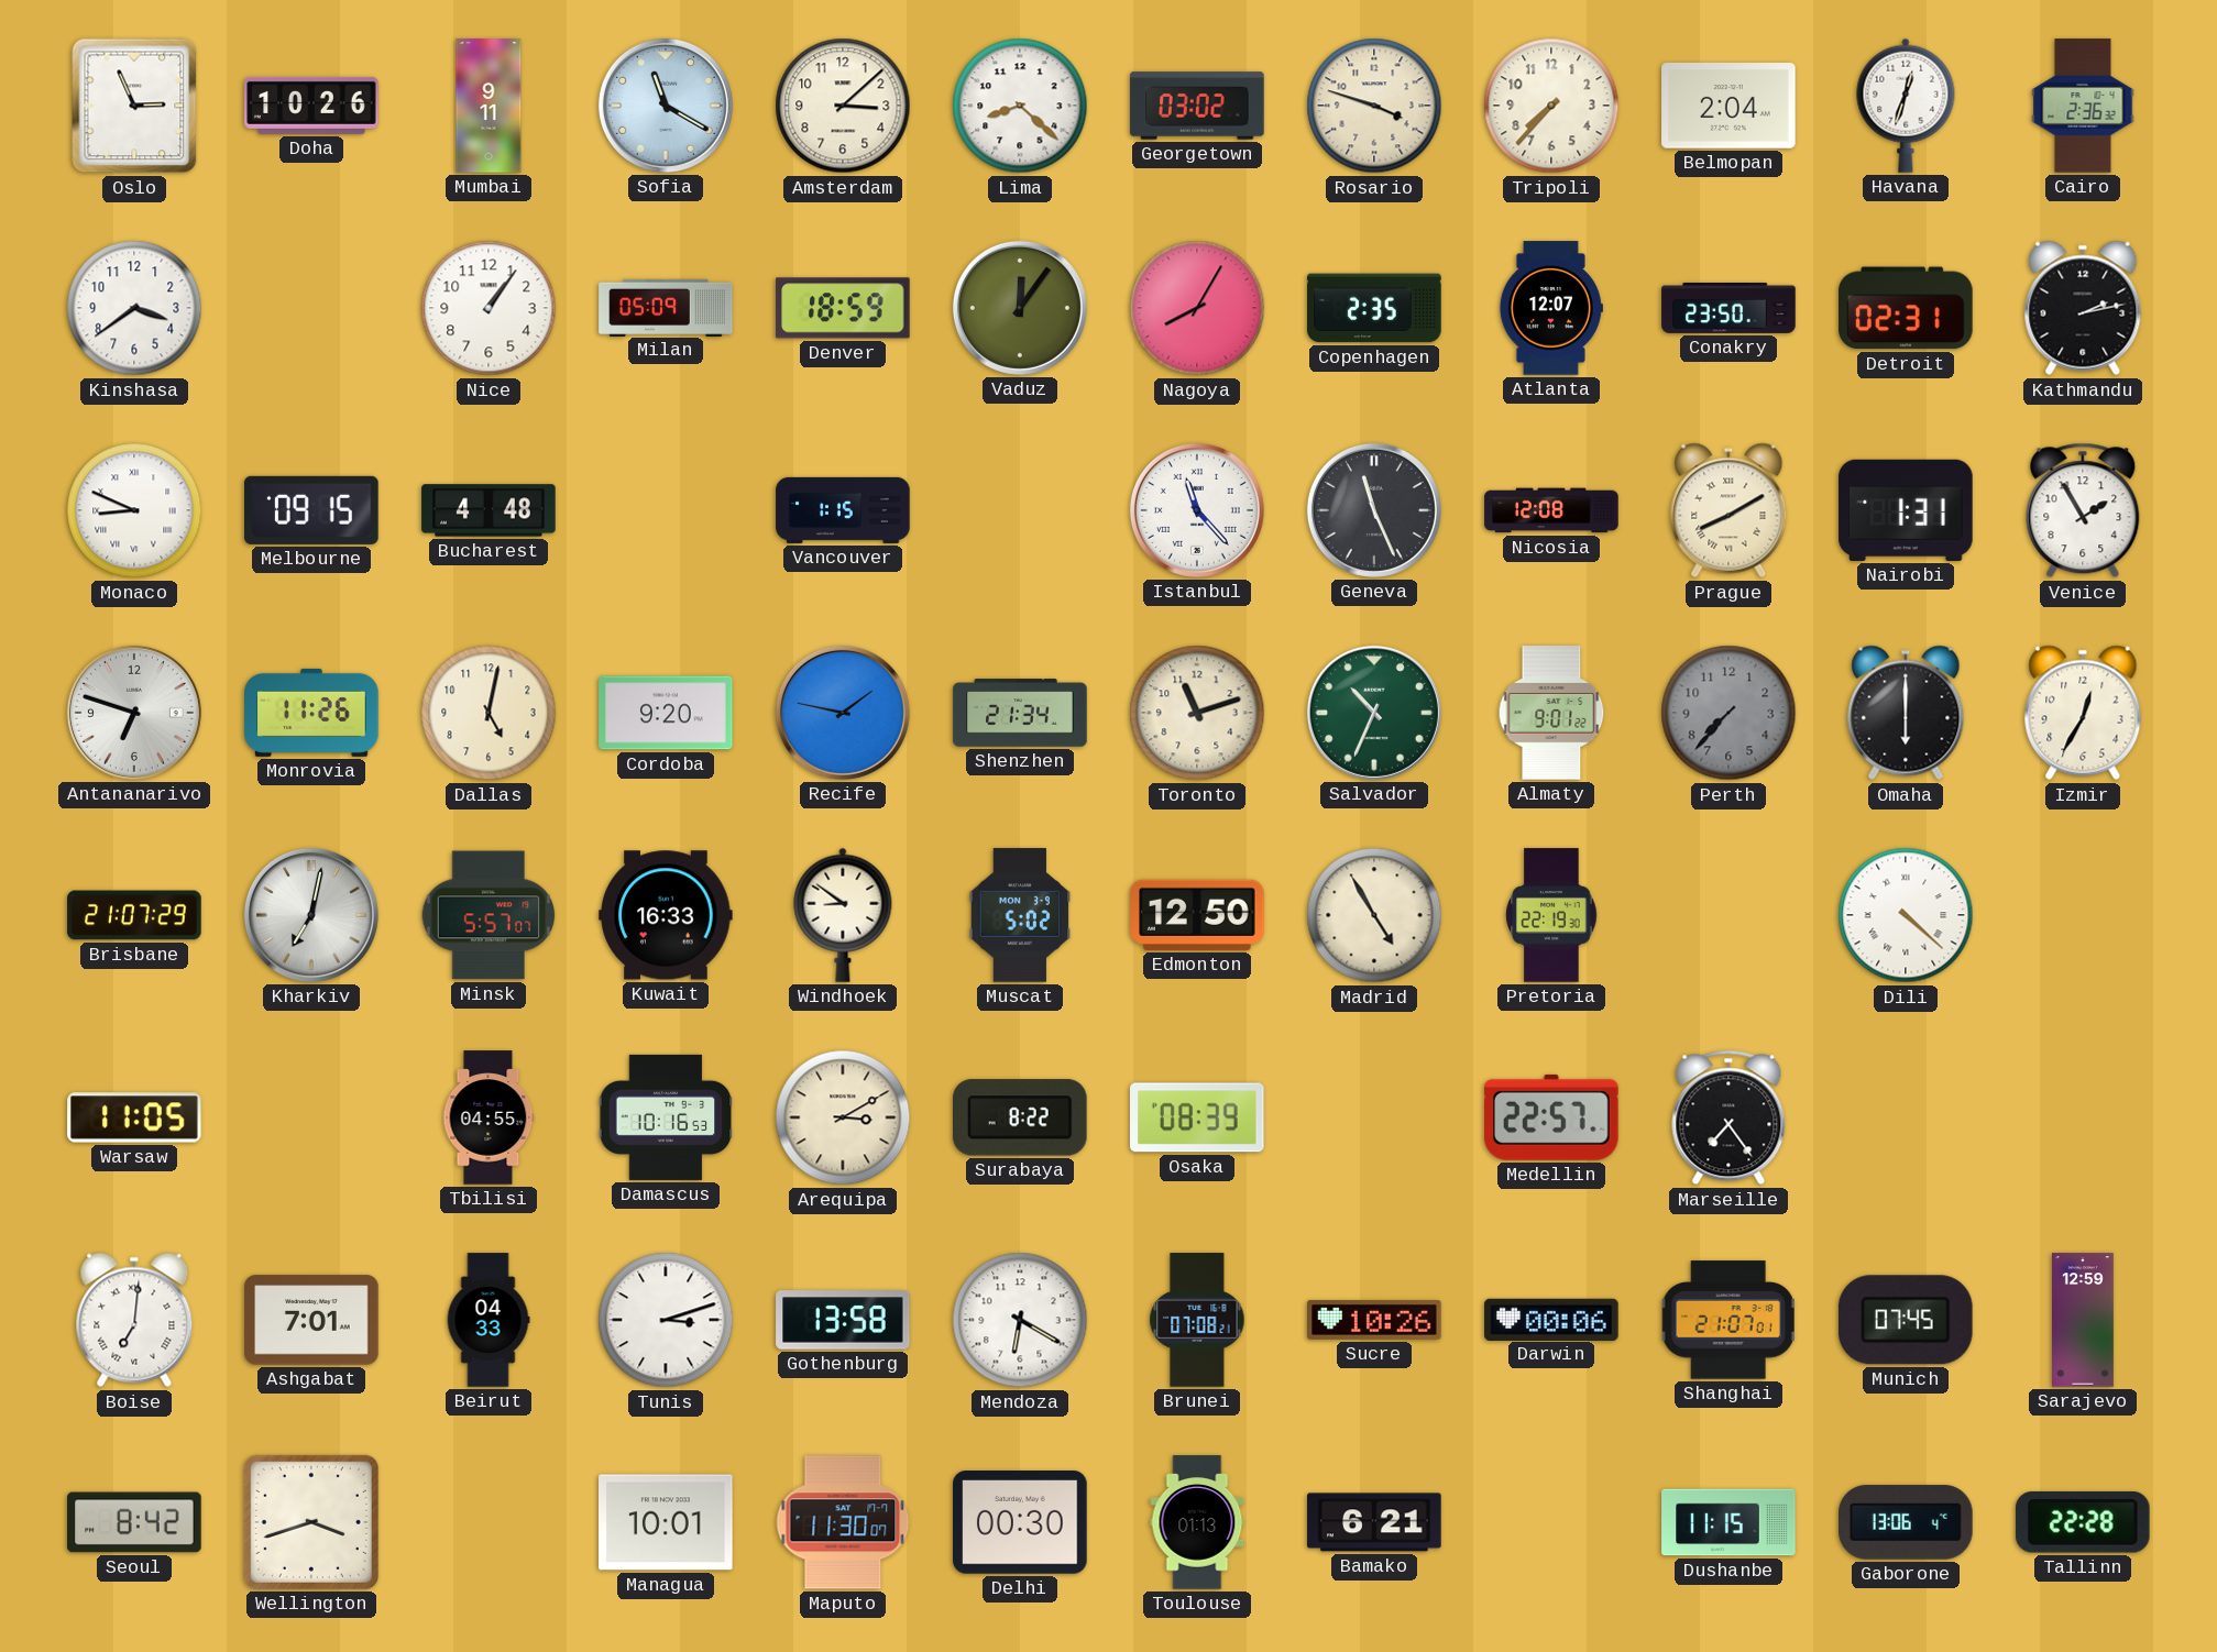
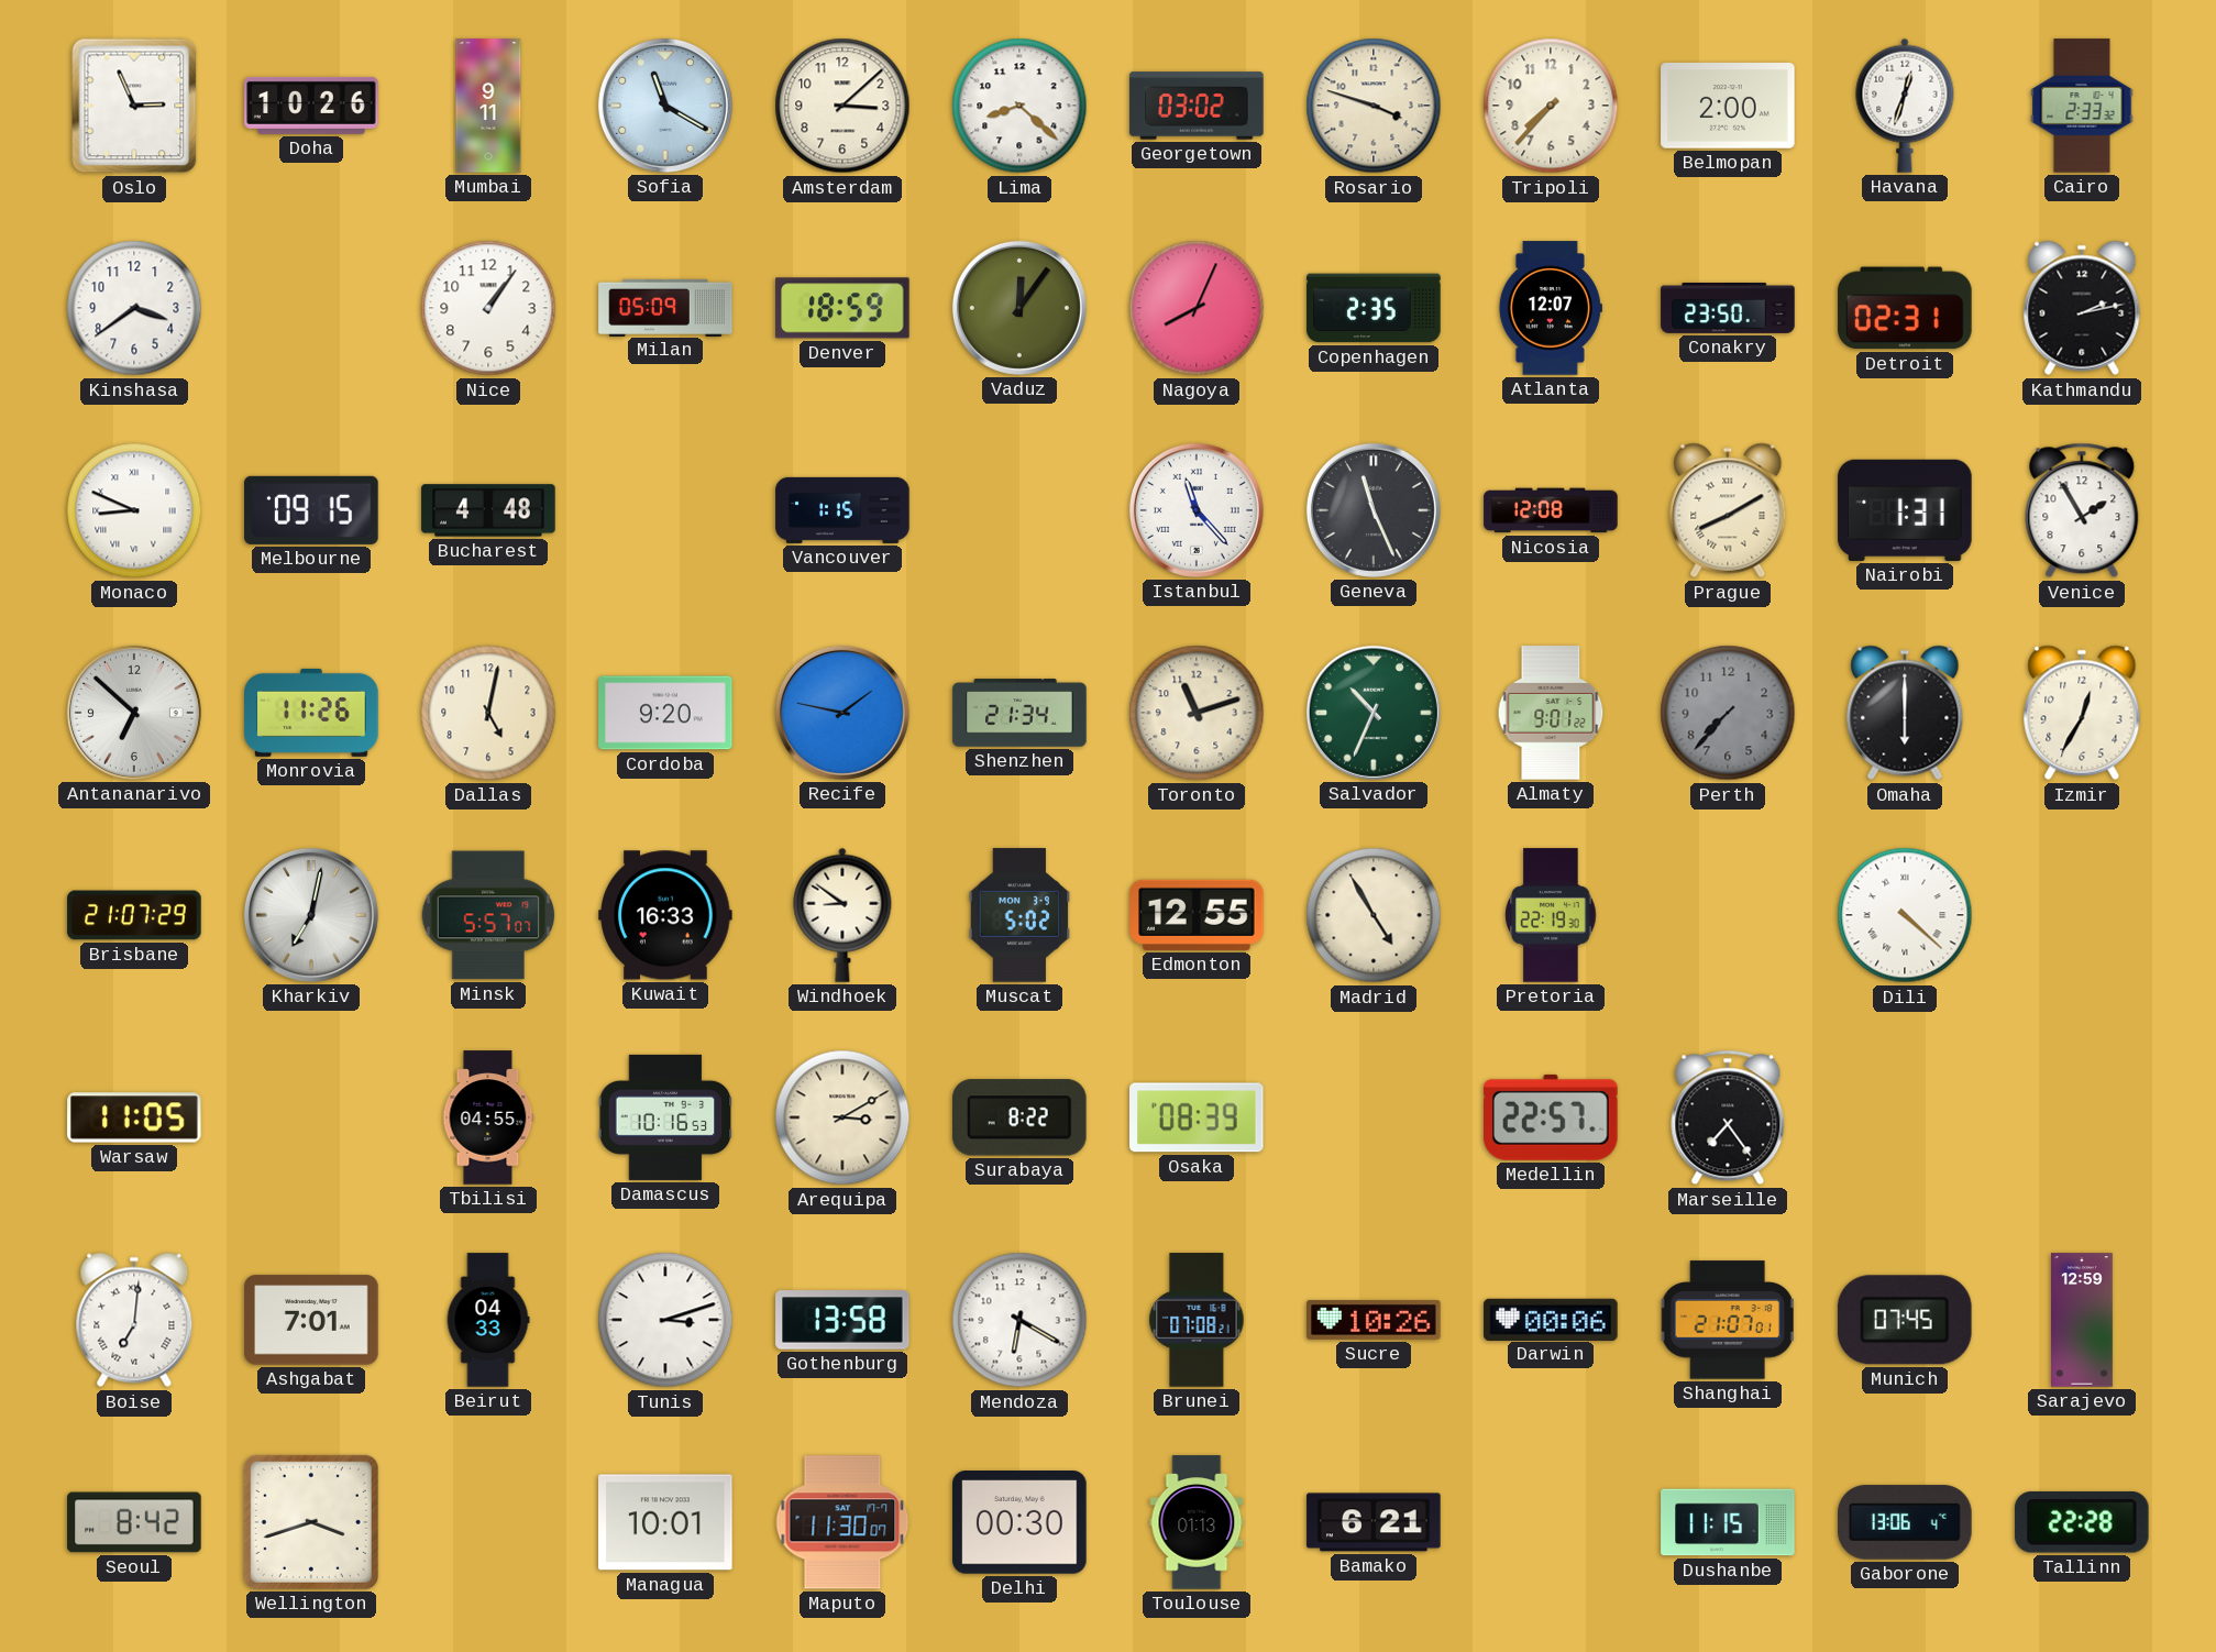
Belmopan: 2:04 -> 2:00 (1728, 107)
Cairo: 2:36 -> 2:33 (2082, 106)
Nagoya: 8:05 -> 8:04 (1197, 308)
Antananarivo: 6:48 -> 6:52 (134, 713)
Edmonton: 12:50 -> 12:55 (1197, 915)
